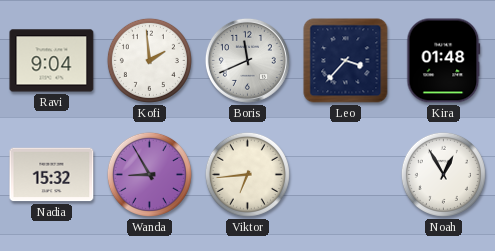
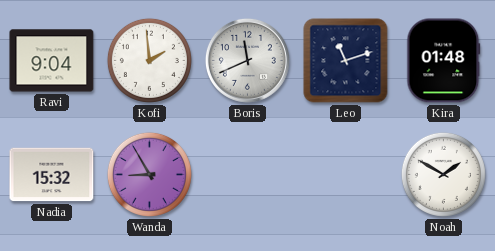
Leo: 3:37 -> 11:12 (346, 61)
Viktor: 6:44 -> none (247, 174)
Noah: 12:55 -> 1:50 (443, 174)
